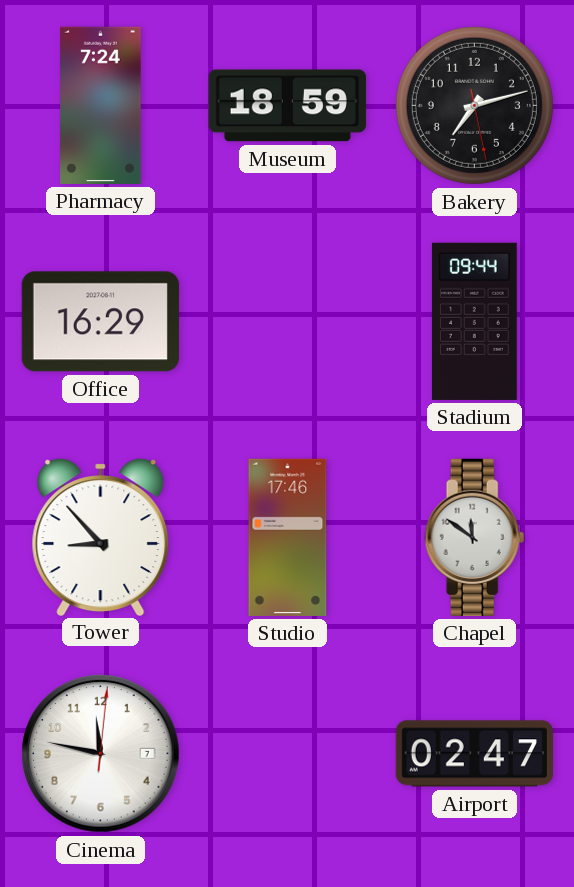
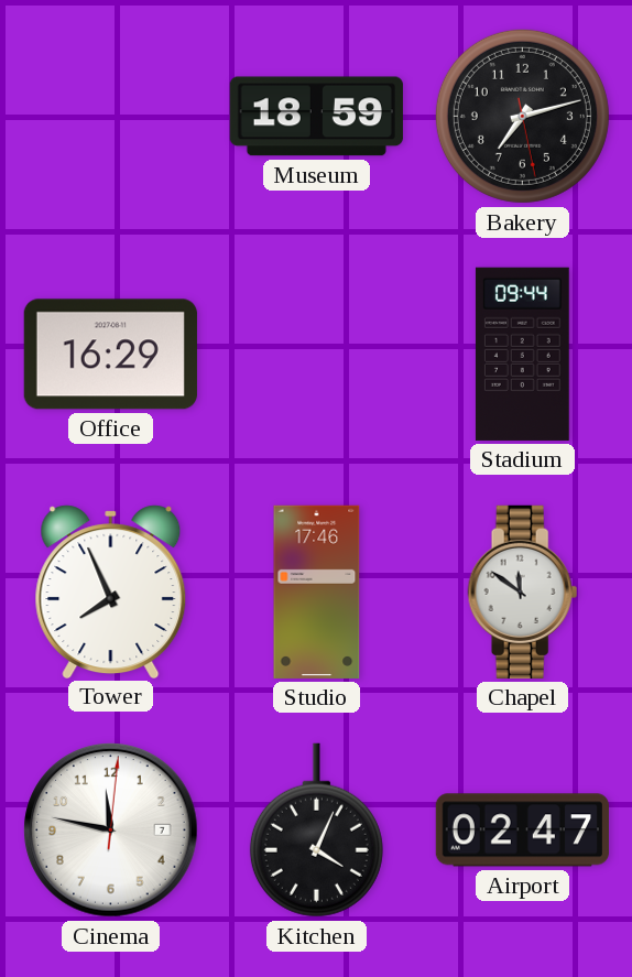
Pharmacy: 7:24 -> none (101, 105)
Tower: 8:53 -> 7:56 (111, 591)
Kitchen: none -> 4:04 (316, 831)
